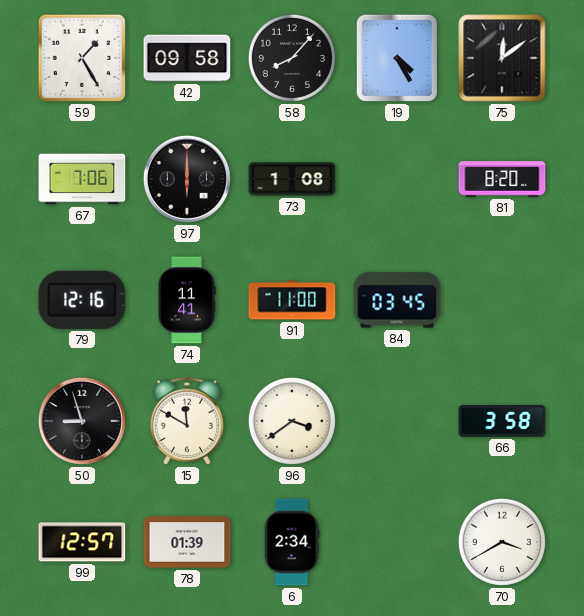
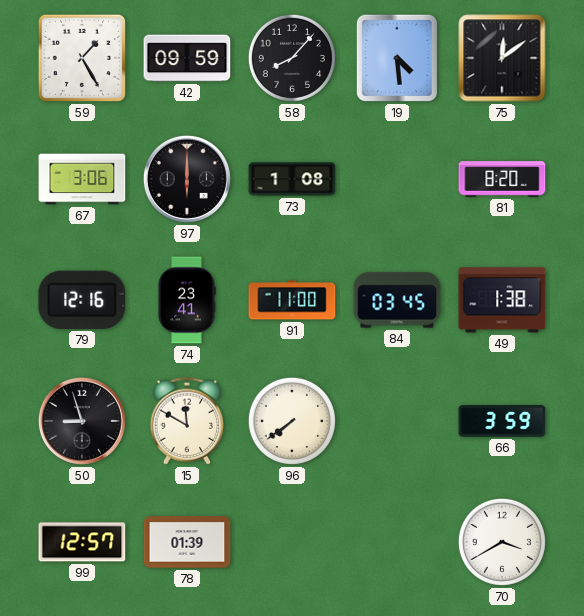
42: 09:58 -> 09:59 (187, 58)
19: 4:25 -> 4:29 (397, 58)
67: 7:06 -> 3:06 (82, 179)
74: 11:41 -> 23:41 (187, 300)
49: none -> 1:38 (502, 300)
96: 3:39 -> 7:39 (292, 421)
66: 3:58 -> 3:59 (502, 421)
6: 2:34 -> none (292, 542)
